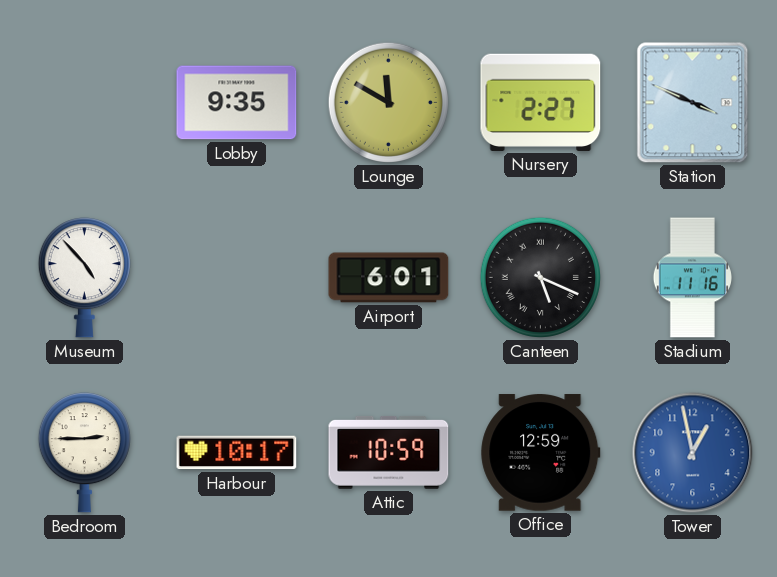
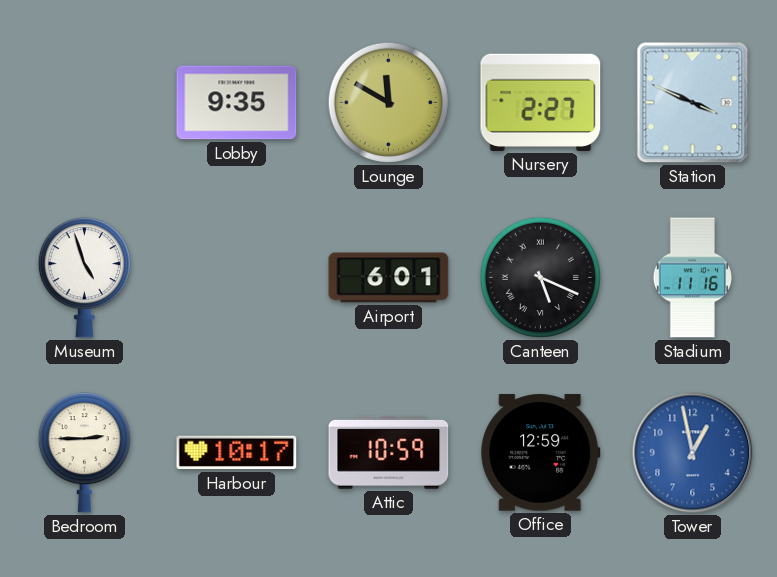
Museum: 4:53 -> 4:57 (84, 278)
